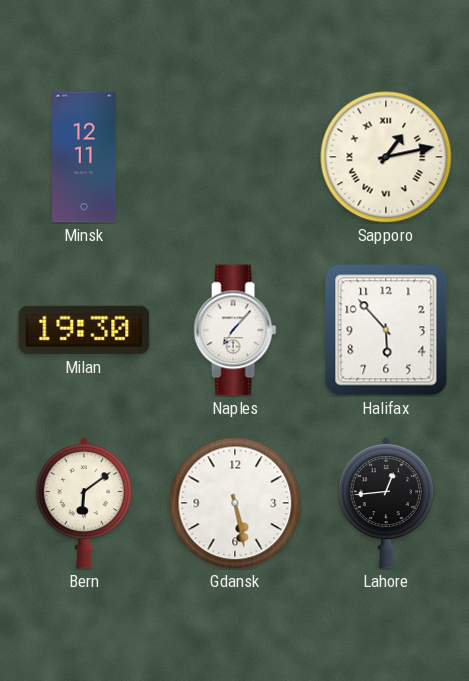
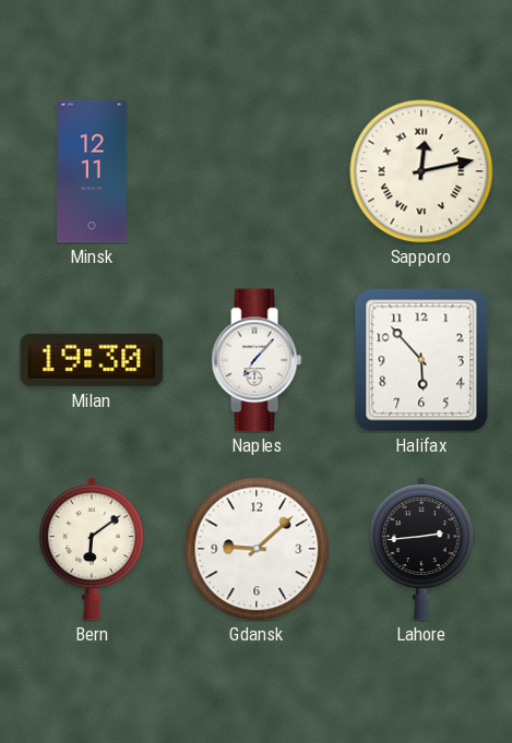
Sapporo: 1:13 -> 12:13 (421, 171)
Gdansk: 5:28 -> 9:08 (257, 549)
Lahore: 12:44 -> 2:44 (421, 549)
